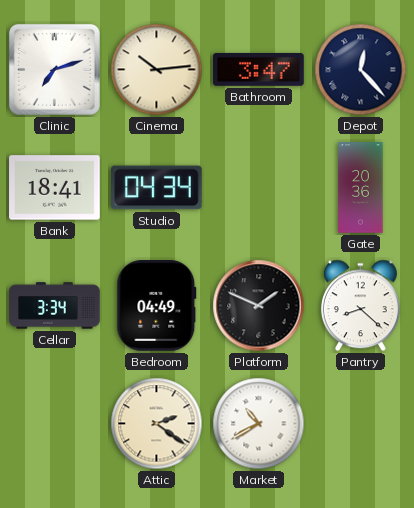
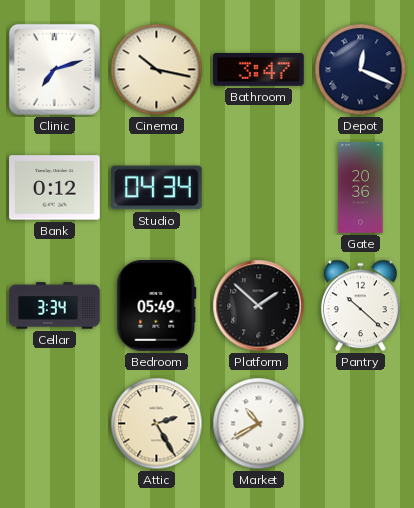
Cinema: 10:14 -> 10:17 (157, 70)
Depot: 12:23 -> 12:19 (361, 70)
Bank: 18:41 -> 0:12 (55, 188)
Bedroom: 04:49 -> 05:49 (157, 306)
Platform: 1:49 -> 1:52 (259, 306)
Pantry: 8:22 -> 10:22 (360, 306)
Attic: 2:21 -> 2:25 (157, 424)
